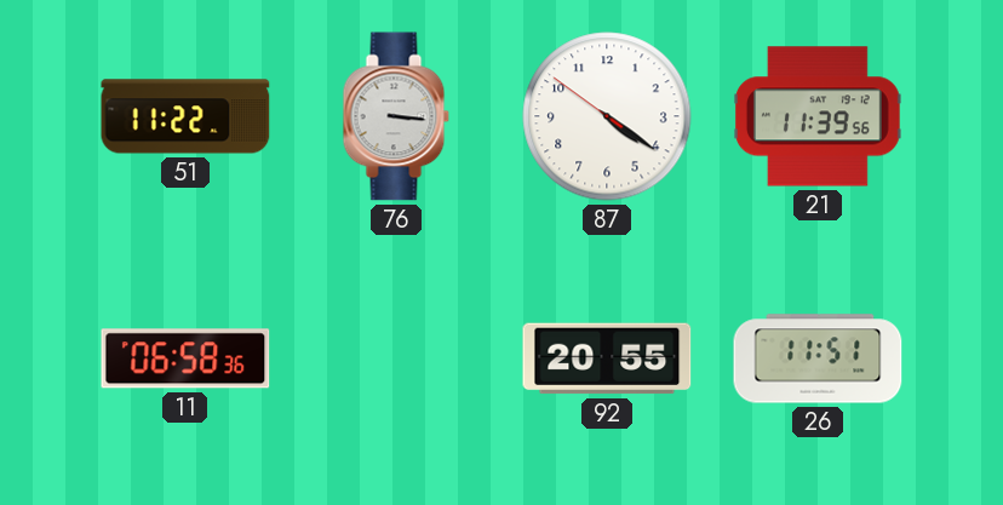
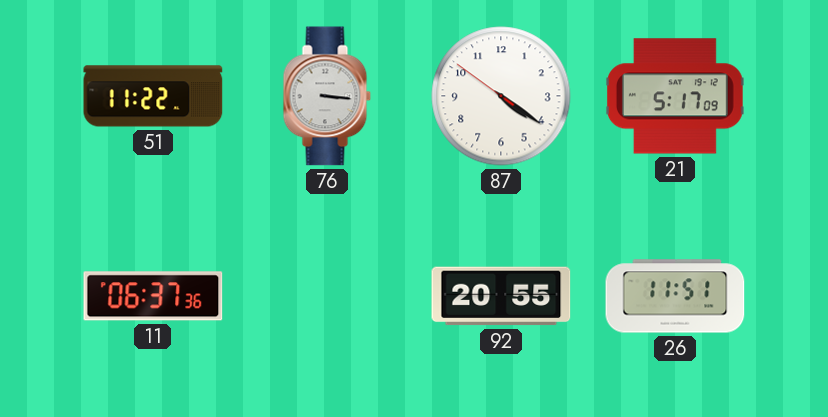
21: 11:39 -> 5:17 (675, 96)
11: 06:58 -> 06:37 (153, 296)
